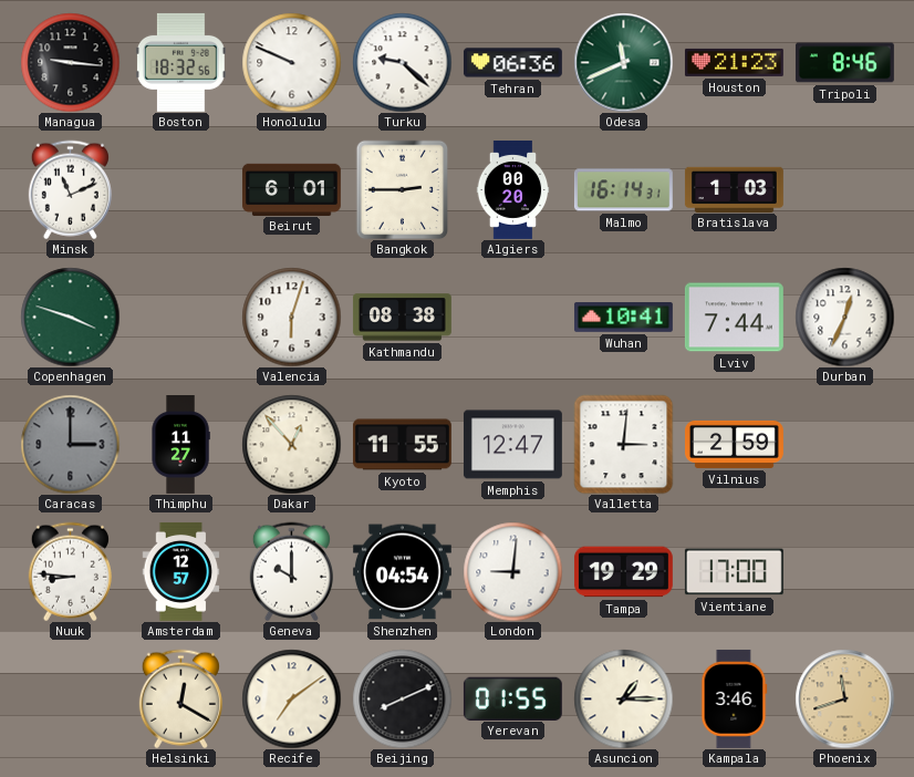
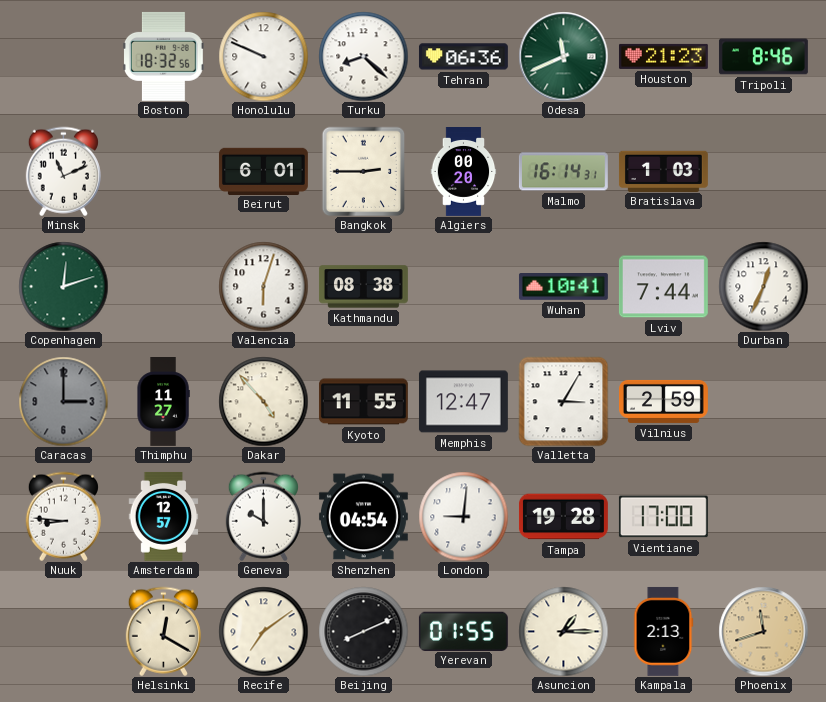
Managua: 9:16 -> none (70, 62)
Turku: 9:22 -> 8:22 (363, 56)
Copenhagen: 3:48 -> 12:12 (63, 286)
Dakar: 12:53 -> 4:53 (263, 401)
Valletta: 3:01 -> 3:05 (563, 401)
Tampa: 19:29 -> 19:28 (563, 517)
Kampala: 3:46 -> 2:13 (664, 631)
